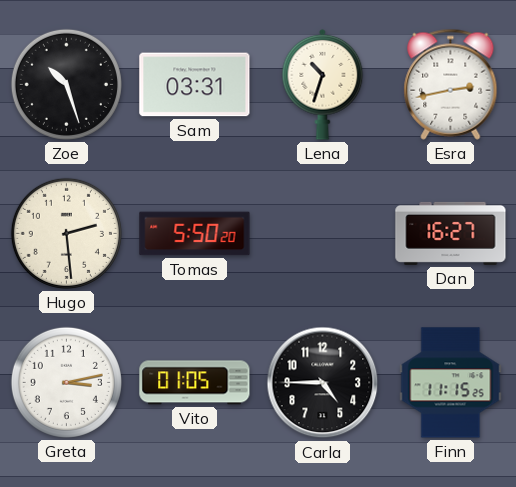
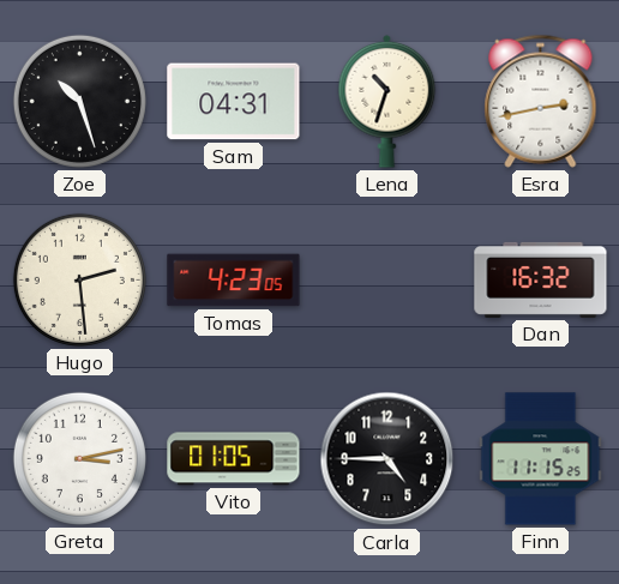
Sam: 03:31 -> 04:31 (234, 102)
Tomas: 5:50 -> 4:23 (234, 281)
Dan: 16:27 -> 16:32 (541, 279)
